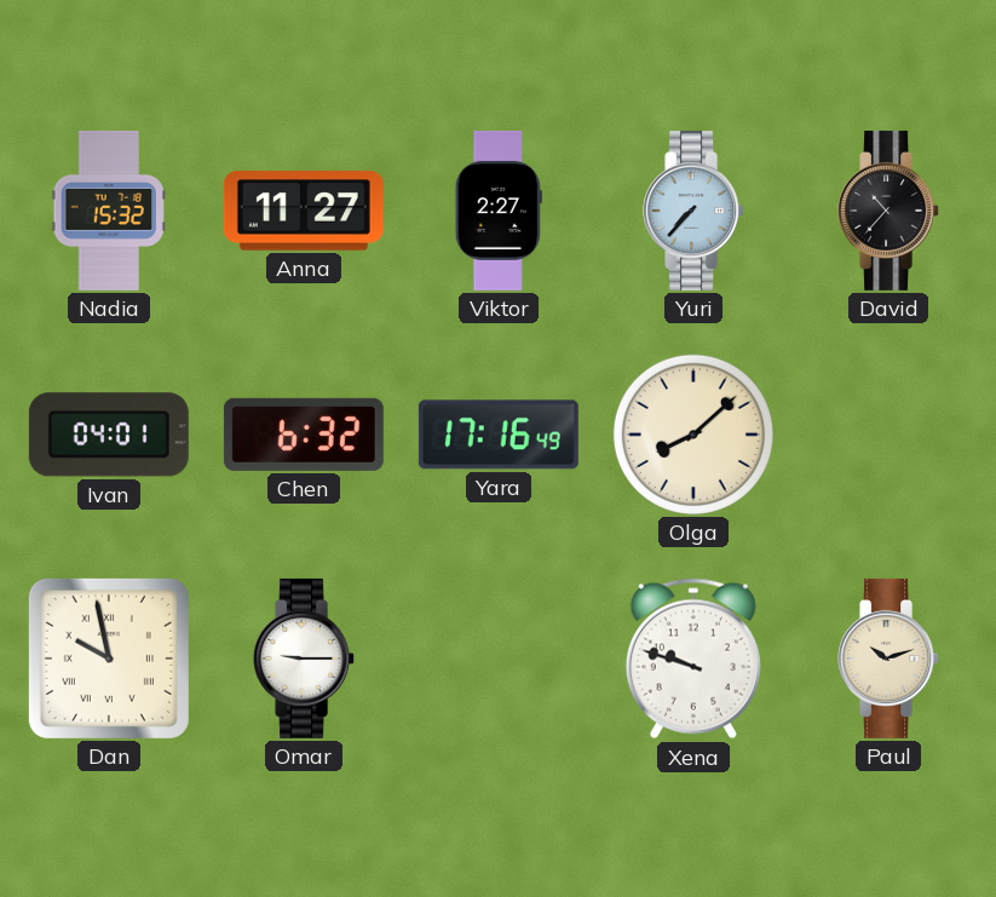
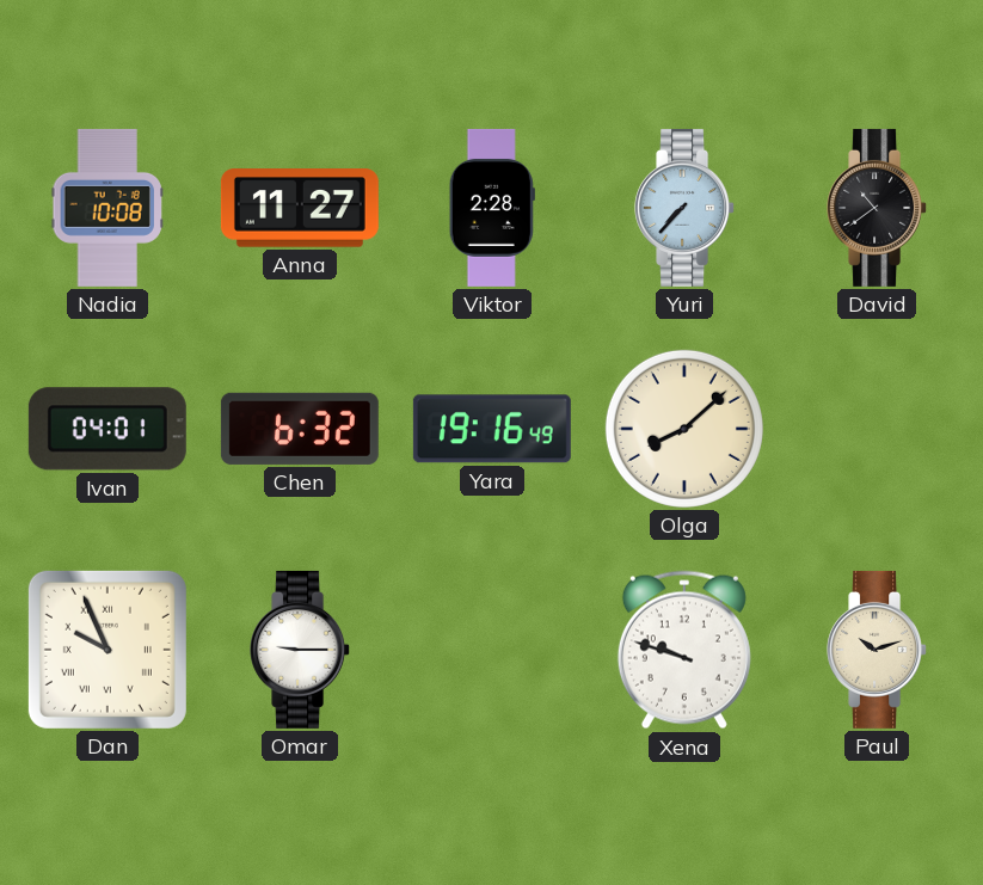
Nadia: 15:32 -> 10:08 (106, 208)
Viktor: 2:27 -> 2:28 (492, 208)
David: 10:37 -> 10:39 (878, 208)
Yara: 17:16 -> 19:16 (492, 429)
Dan: 9:58 -> 9:56 (107, 650)
